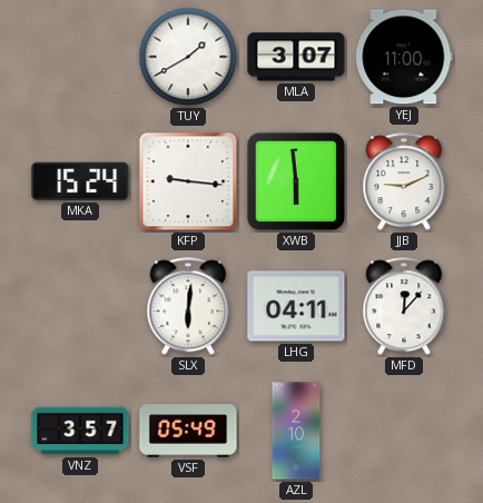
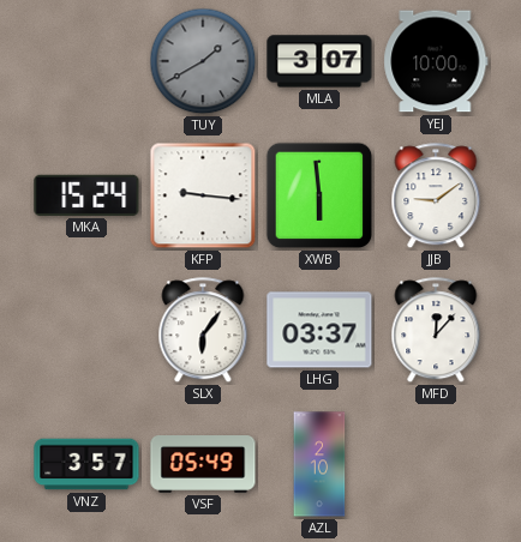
TUY dial: white -> grey (203, 61)
YEJ: 11:00 -> 10:00 (436, 61)
JJB: 9:11 -> 9:09 (436, 197)
SLX: 6:01 -> 6:06 (203, 331)
LHG: 04:11 -> 03:37 (319, 330)
